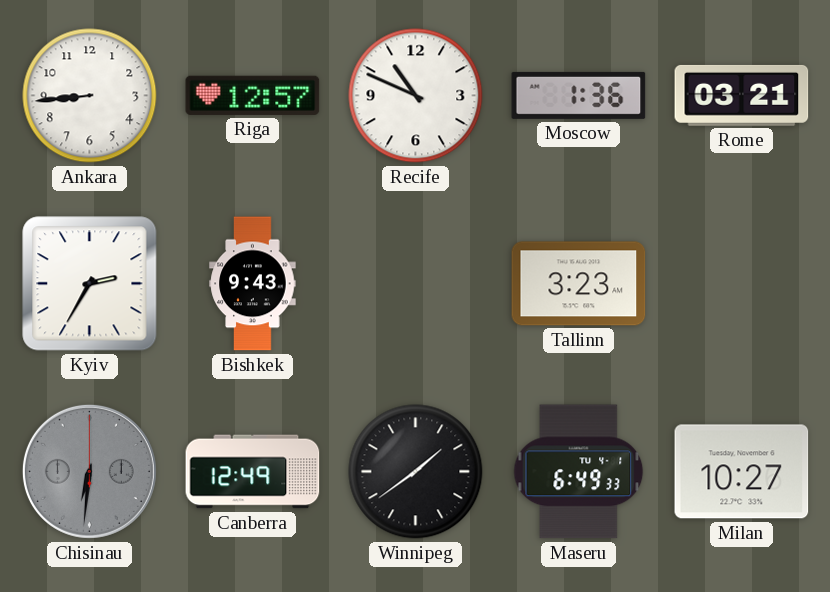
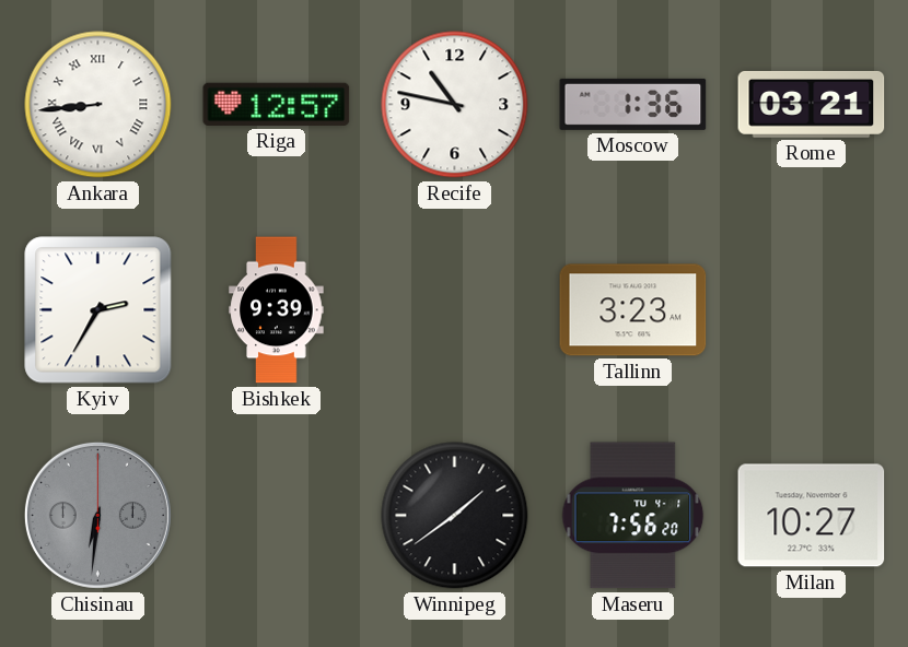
Ankara numerals: Arabic -> Roman (98, 105)
Recife: 10:49 -> 10:47 (455, 105)
Bishkek: 9:43 -> 9:39 (277, 310)
Canberra: 12:49 -> none (253, 472)
Maseru: 6:49 -> 7:56 (633, 516)
